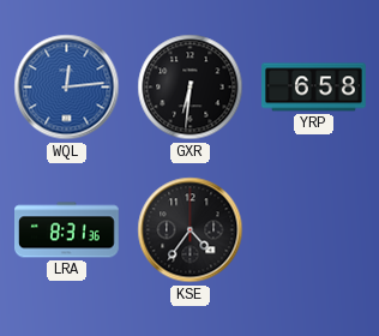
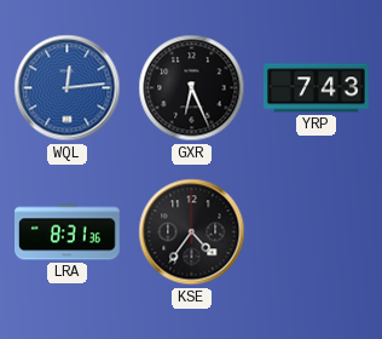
GXR: 6:31 -> 6:26 (192, 88)
YRP: 6:58 -> 7:43 (317, 88)
